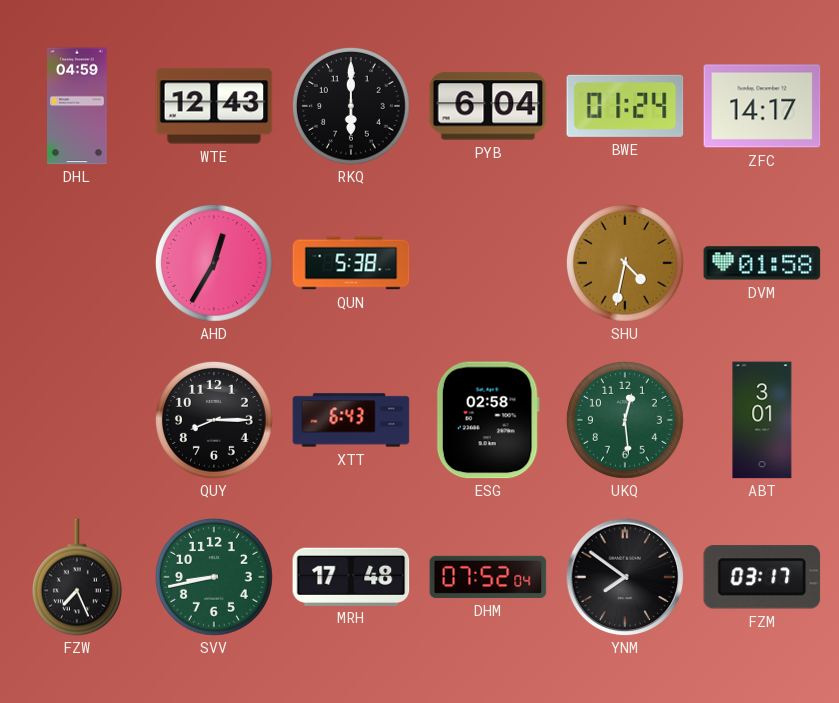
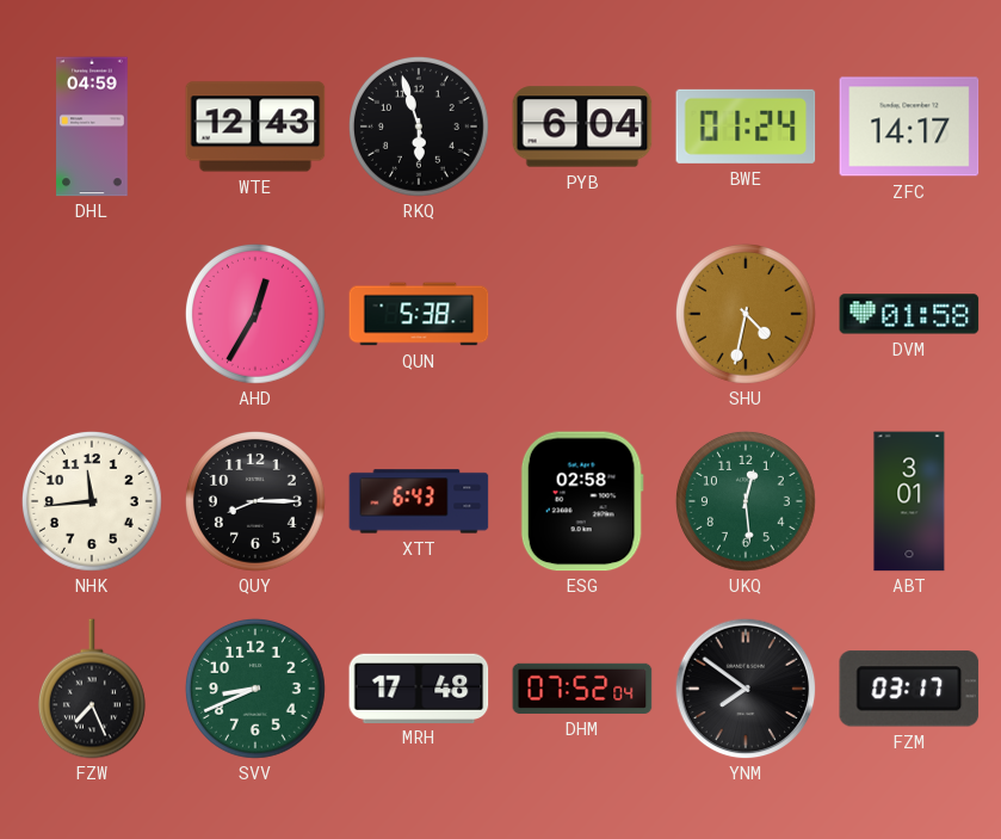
RKQ: 6:00 -> 5:57 (419, 127)
NHK: none -> 11:44 (92, 501)
SVV: 8:43 -> 8:41 (255, 689)
